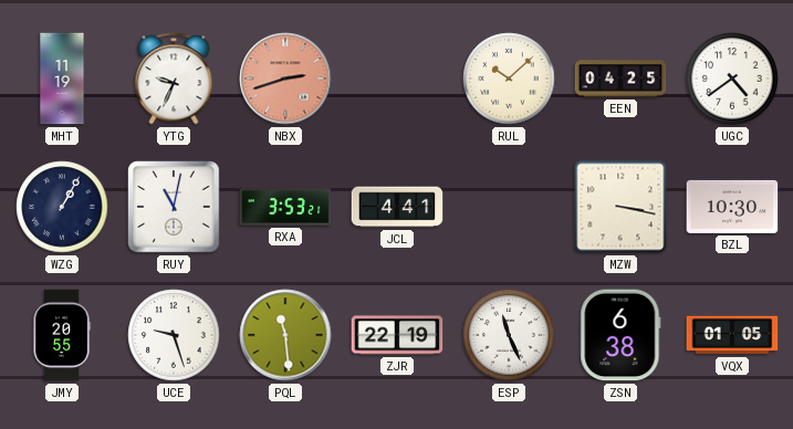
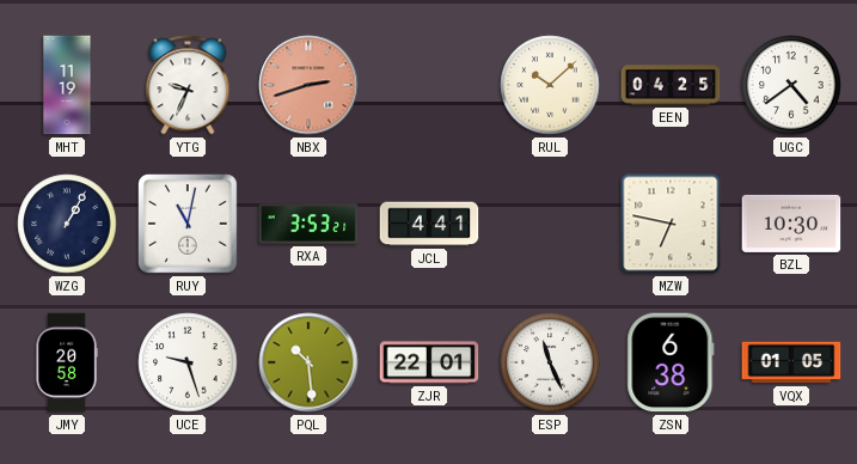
MZW: 3:17 -> 6:47 (671, 224)
JMY: 20:55 -> 20:58 (67, 362)
PQL: 11:29 -> 10:29 (308, 362)
ZJR: 22:19 -> 22:01 (429, 362)
